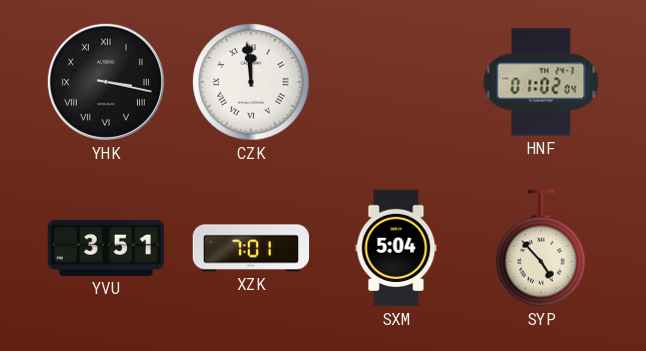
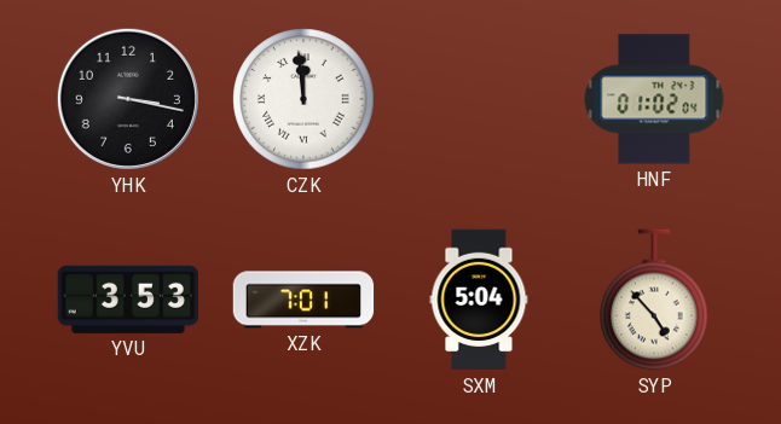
YHK numerals: Roman -> Arabic (128, 99)
YVU: 3:51 -> 3:53 (127, 300)
